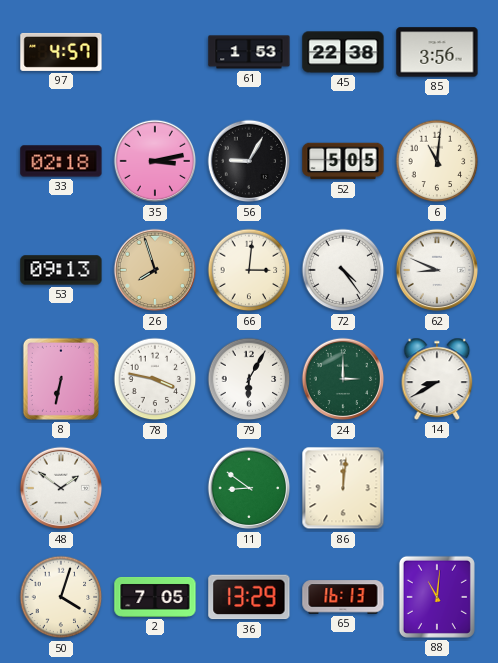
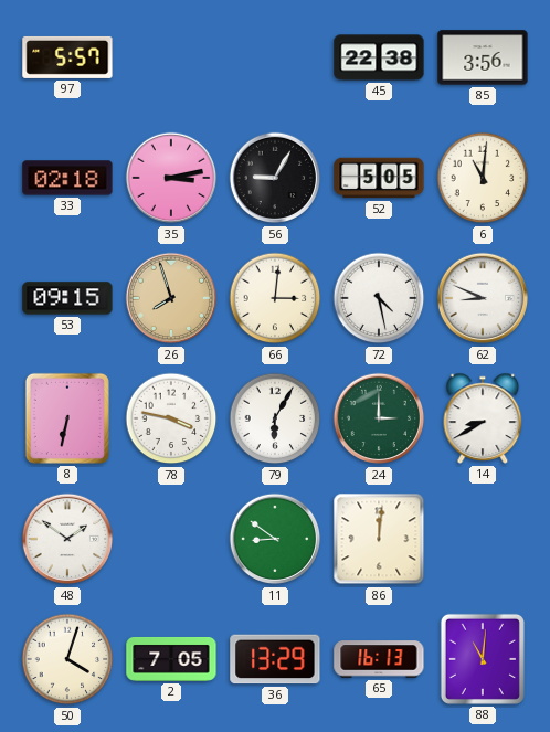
97: 4:57 -> 5:57 (67, 57)
61: 1:53 -> none (249, 52)
53: 09:13 -> 09:15 (67, 298)
72: 4:24 -> 4:28 (379, 298)
